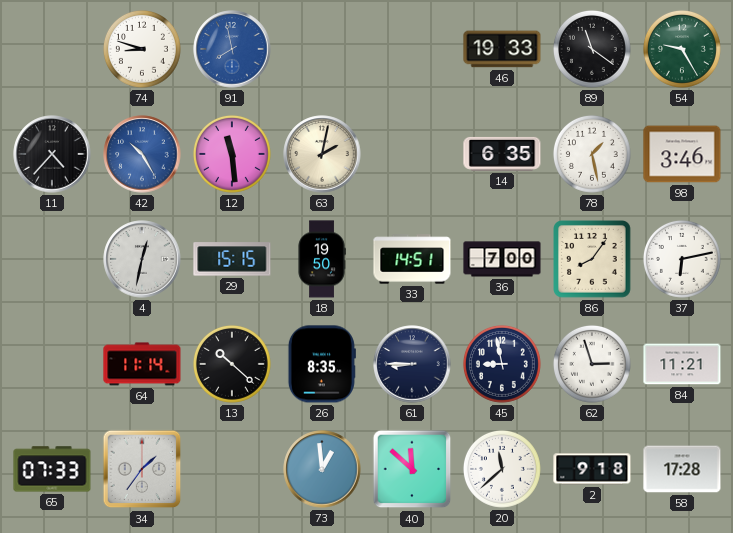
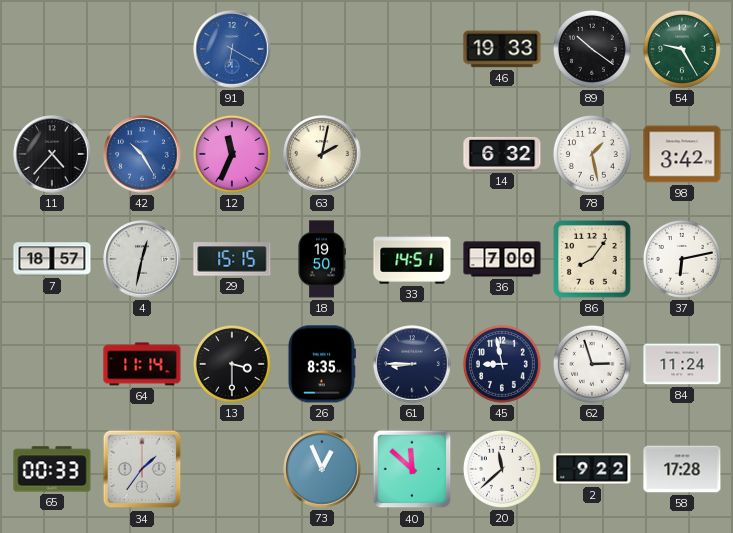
74: 8:48 -> none (142, 49)
91: 7:58 -> 6:20 (232, 49)
89: 11:21 -> 10:21 (592, 49)
12: 11:29 -> 11:34 (232, 154)
14: 6:35 -> 6:32 (502, 154)
98: 3:46 -> 3:42 (682, 154)
7: none -> 18:57 (52, 259)
13: 10:22 -> 3:30 (232, 364)
84: 11:21 -> 11:24 (682, 364)
65: 07:33 -> 00:33 (52, 469)
73: 12:59 -> 12:56 (322, 469)
2: 9:18 -> 9:22 (592, 469)
